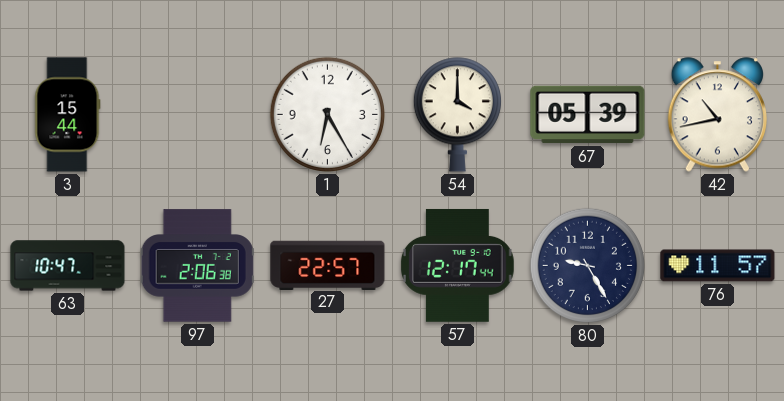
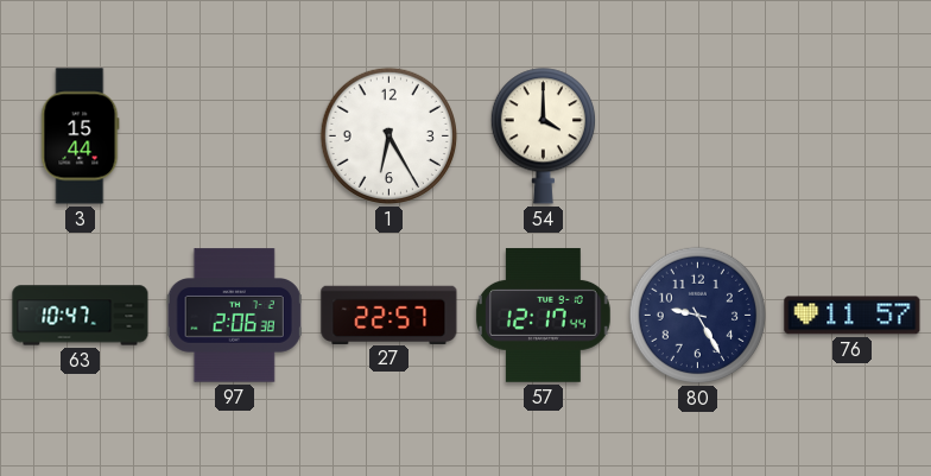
67: 05:39 -> none (588, 115)
42: 10:43 -> none (717, 115)
